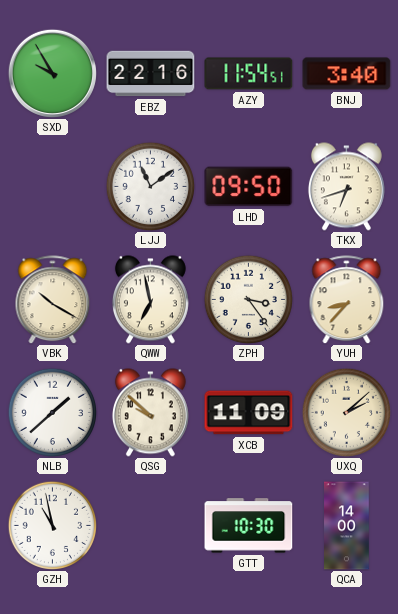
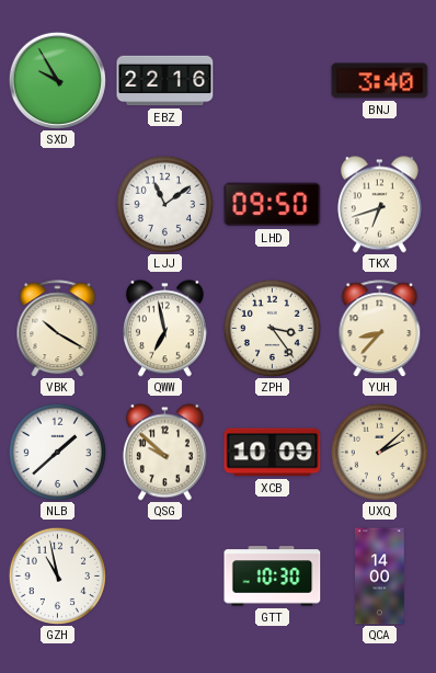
AZY: 11:54 -> none (249, 74)
XCB: 11:09 -> 10:09 (273, 453)
